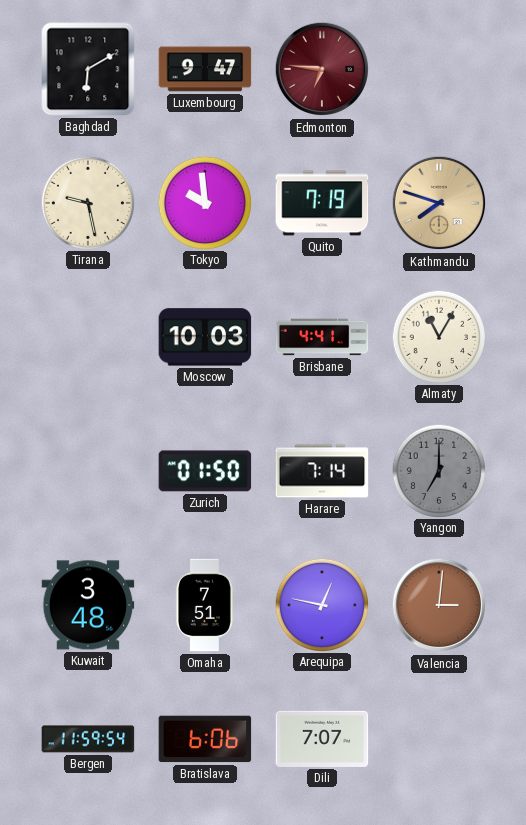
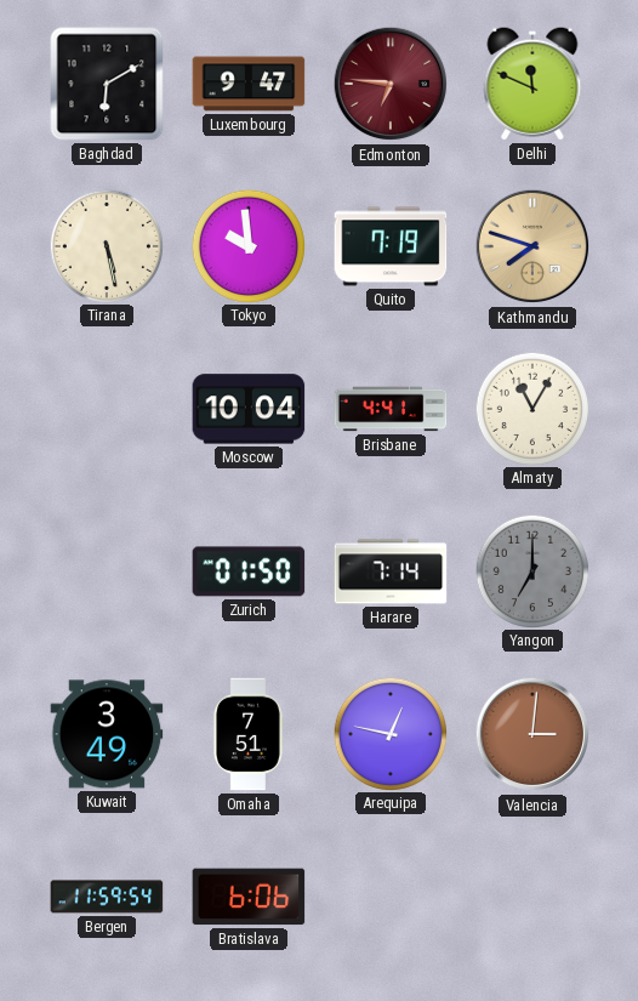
Delhi: none -> 11:49 (532, 84)
Tirana: 9:28 -> 5:28 (106, 245)
Moscow: 10:03 -> 10:04 (249, 409)
Kuwait: 3:48 -> 3:49 (107, 734)
Dili: 7:07 -> none (322, 739)
